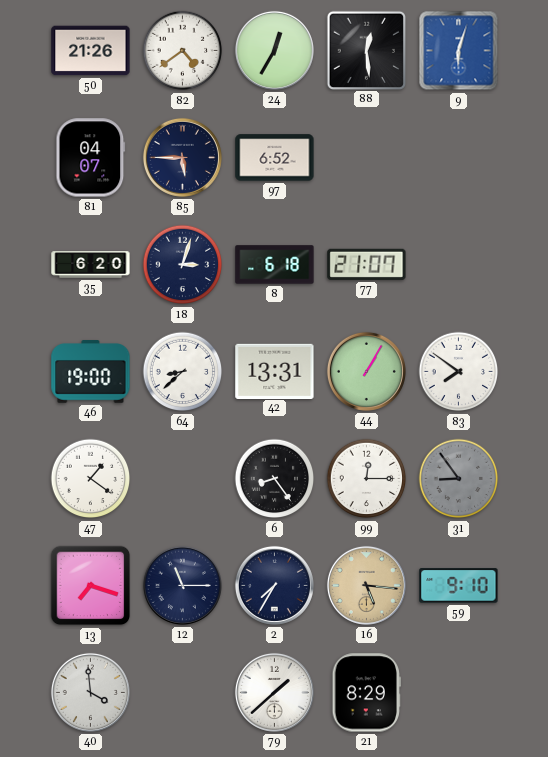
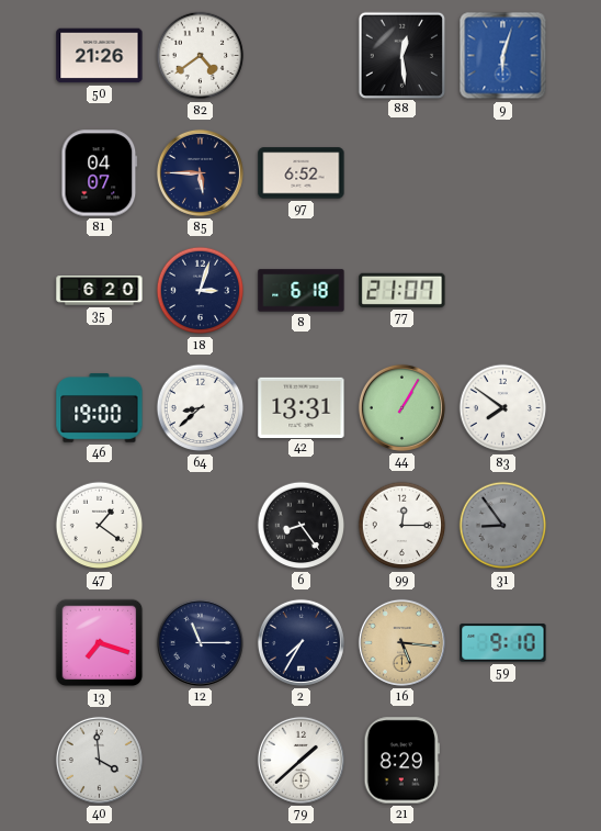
24: 12:35 -> none (274, 50)
